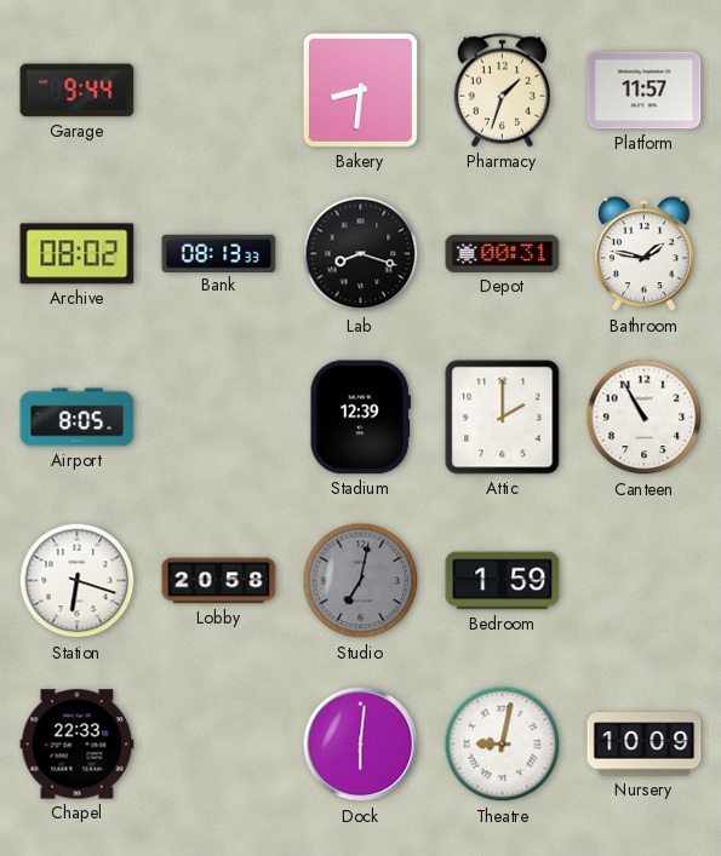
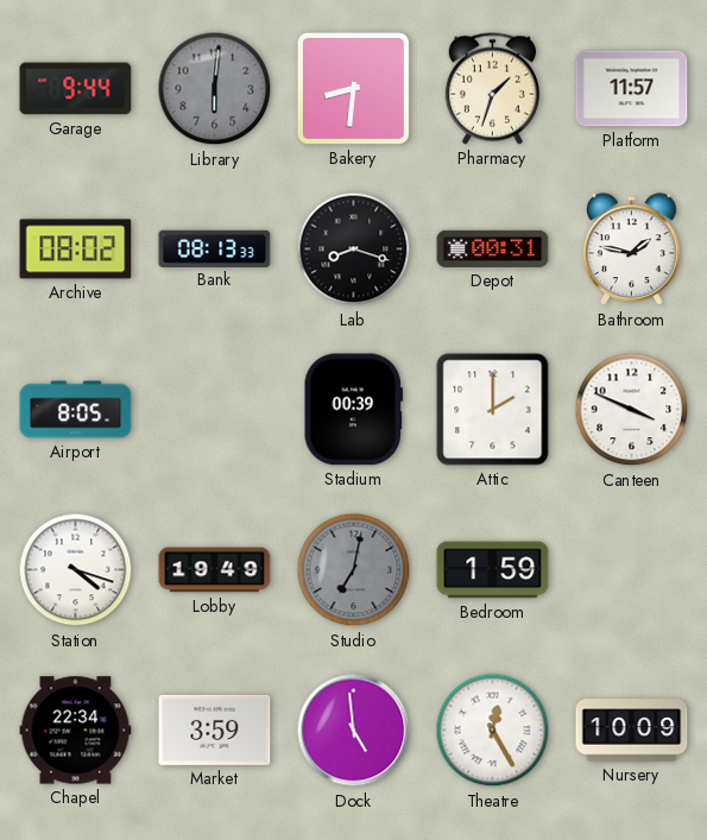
Library: none -> 6:01 (215, 89)
Stadium: 12:39 -> 00:39 (353, 410)
Canteen: 10:55 -> 3:49 (632, 410)
Station: 6:18 -> 4:18 (76, 570)
Lobby: 20:58 -> 19:49 (215, 570)
Chapel: 22:33 -> 22:34 (76, 731)
Market: none -> 3:59 (215, 730)
Dock: 6:01 -> 4:59 (354, 731)
Theatre: 9:02 -> 12:25 (493, 731)
